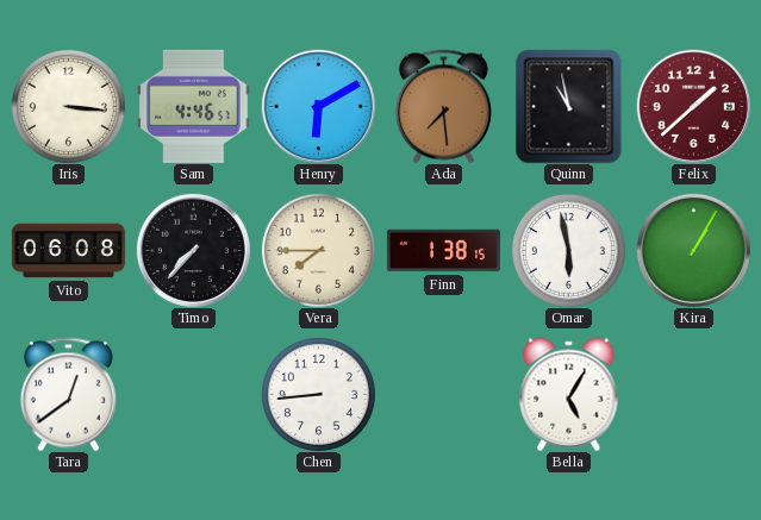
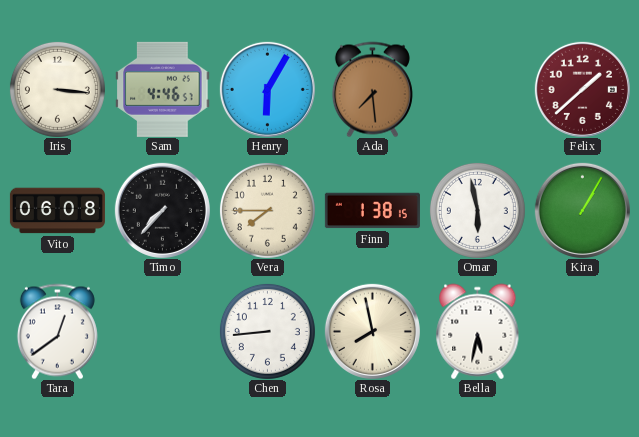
Henry: 6:10 -> 6:05 (267, 89)
Quinn: 10:58 -> none (569, 106)
Rosa: none -> 7:58 (372, 331)
Bella: 5:05 -> 5:32 (478, 331)
